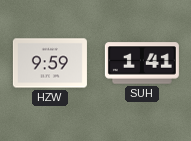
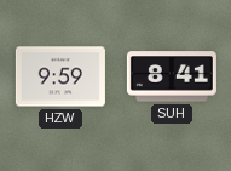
SUH: 1:41 -> 8:41 (172, 76)
